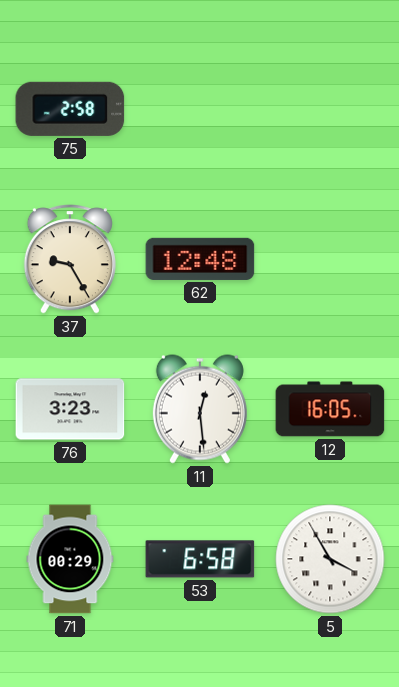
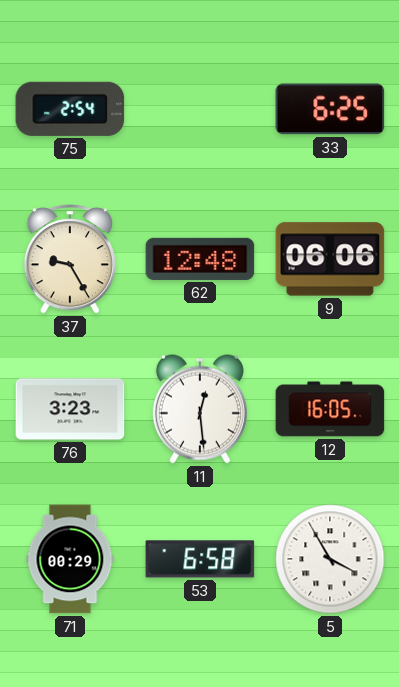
75: 2:58 -> 2:54 (70, 109)
33: none -> 6:25 (330, 109)
9: none -> 06:06 (330, 259)
